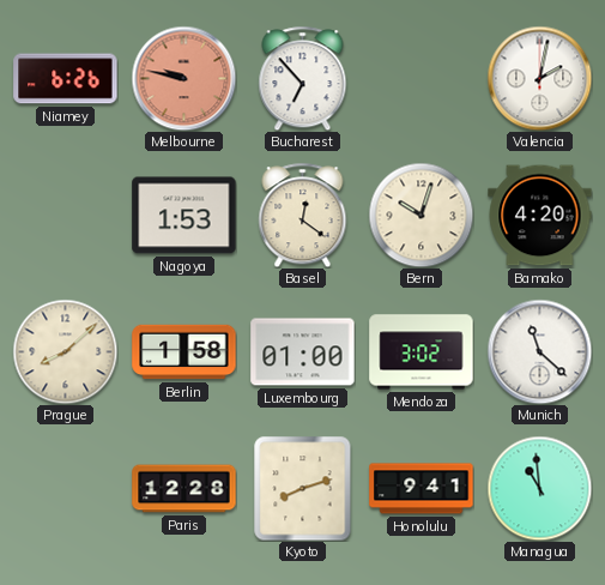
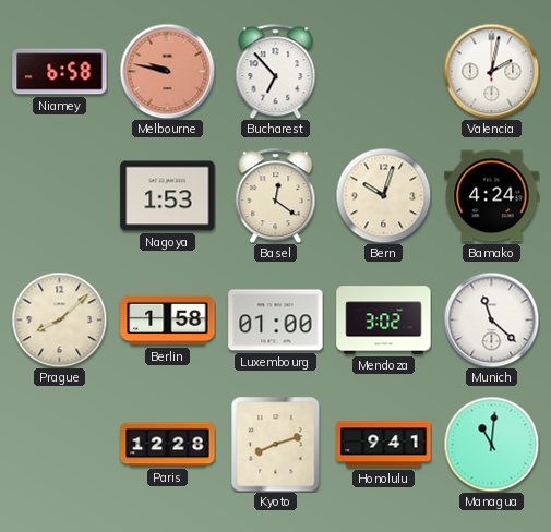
Niamey: 6:26 -> 6:58 (60, 72)
Bamako: 4:20 -> 4:24 (492, 196)
Managua: 10:59 -> 11:01 (491, 444)
